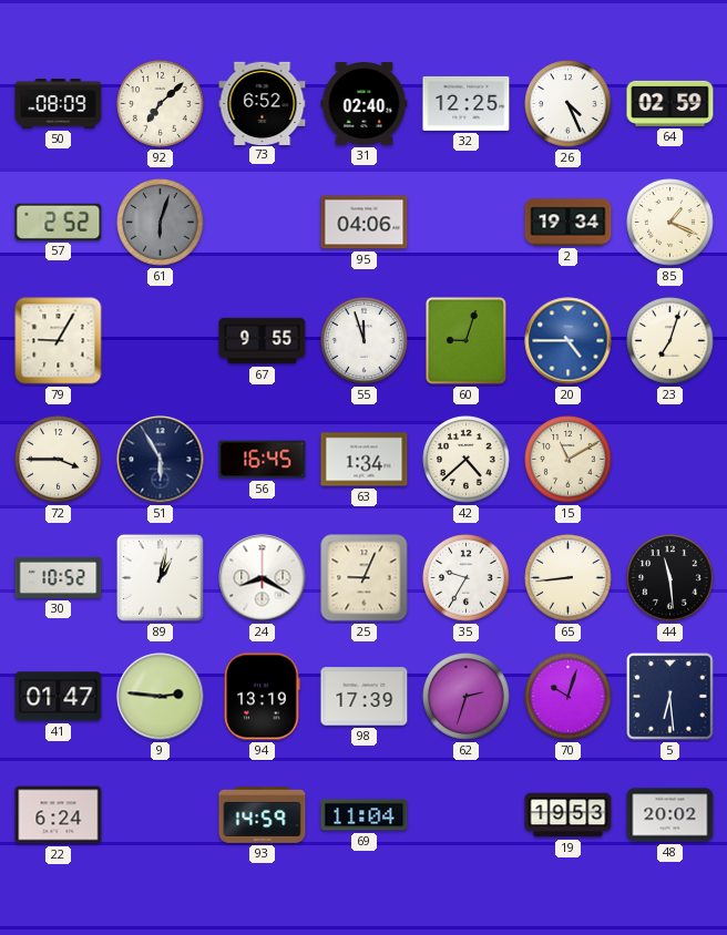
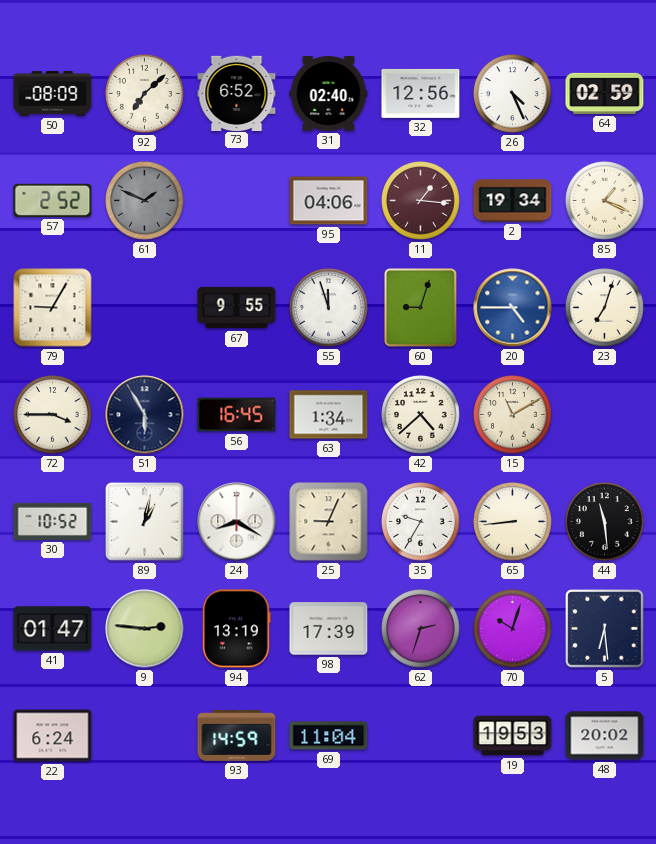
32: 12:25 -> 12:56 (421, 93)
61: 6:03 -> 1:49 (145, 201)
11: none -> 1:16 (421, 201)
